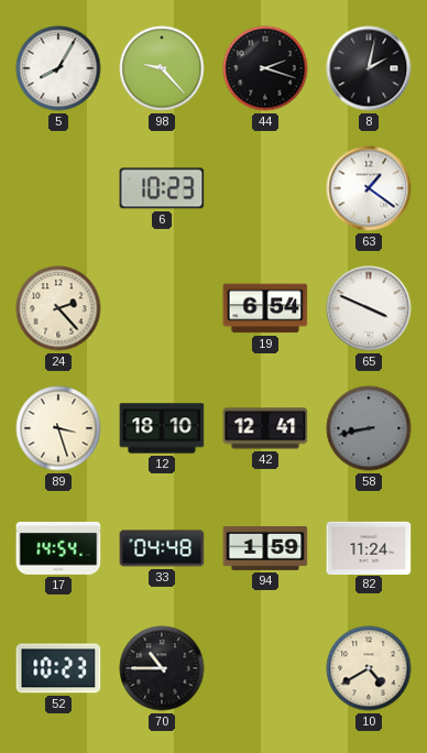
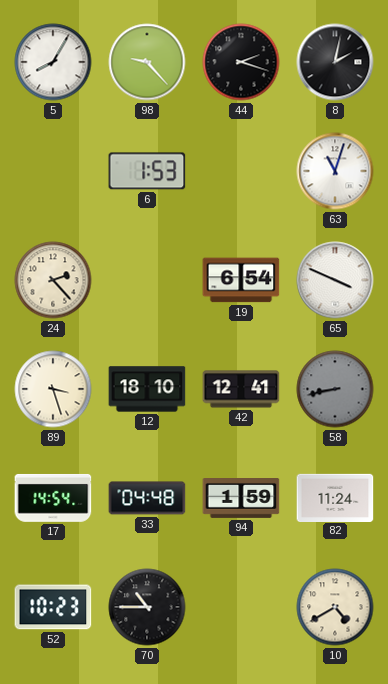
6: 10:23 -> 1:53 (147, 171)
63: 1:21 -> 11:03 (335, 171)
